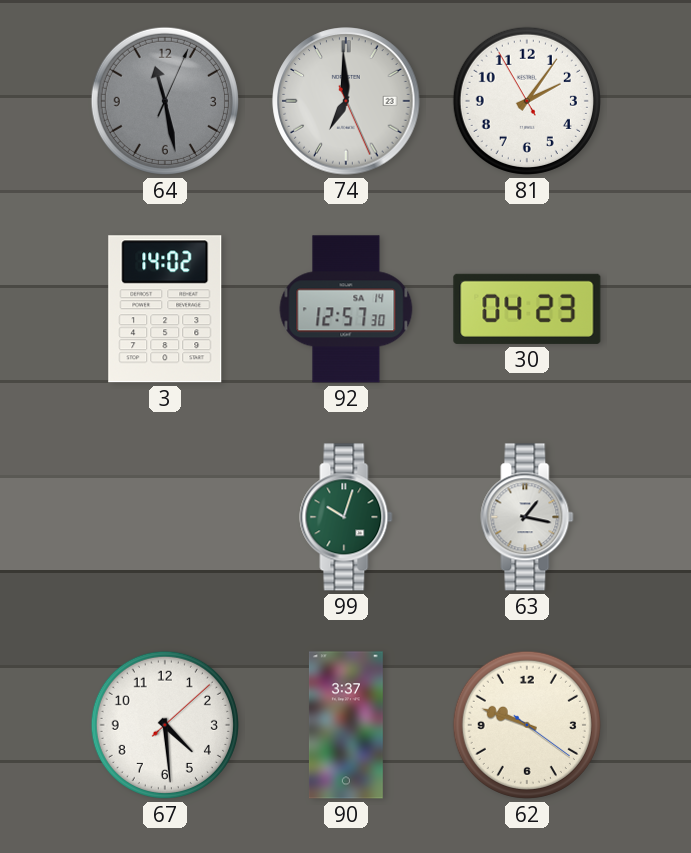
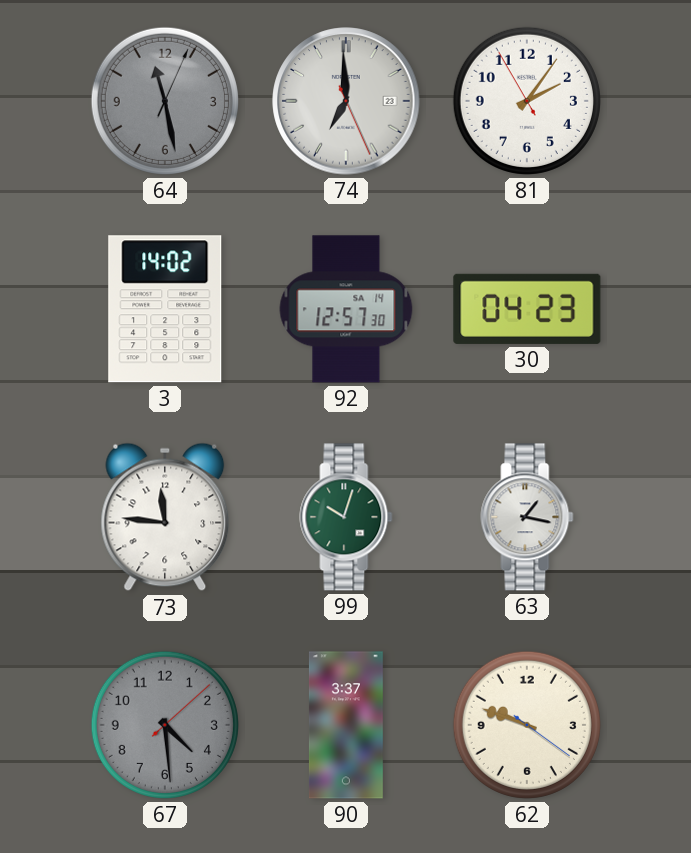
73: none -> 11:46 (165, 517)
67 dial: white -> grey (165, 725)
